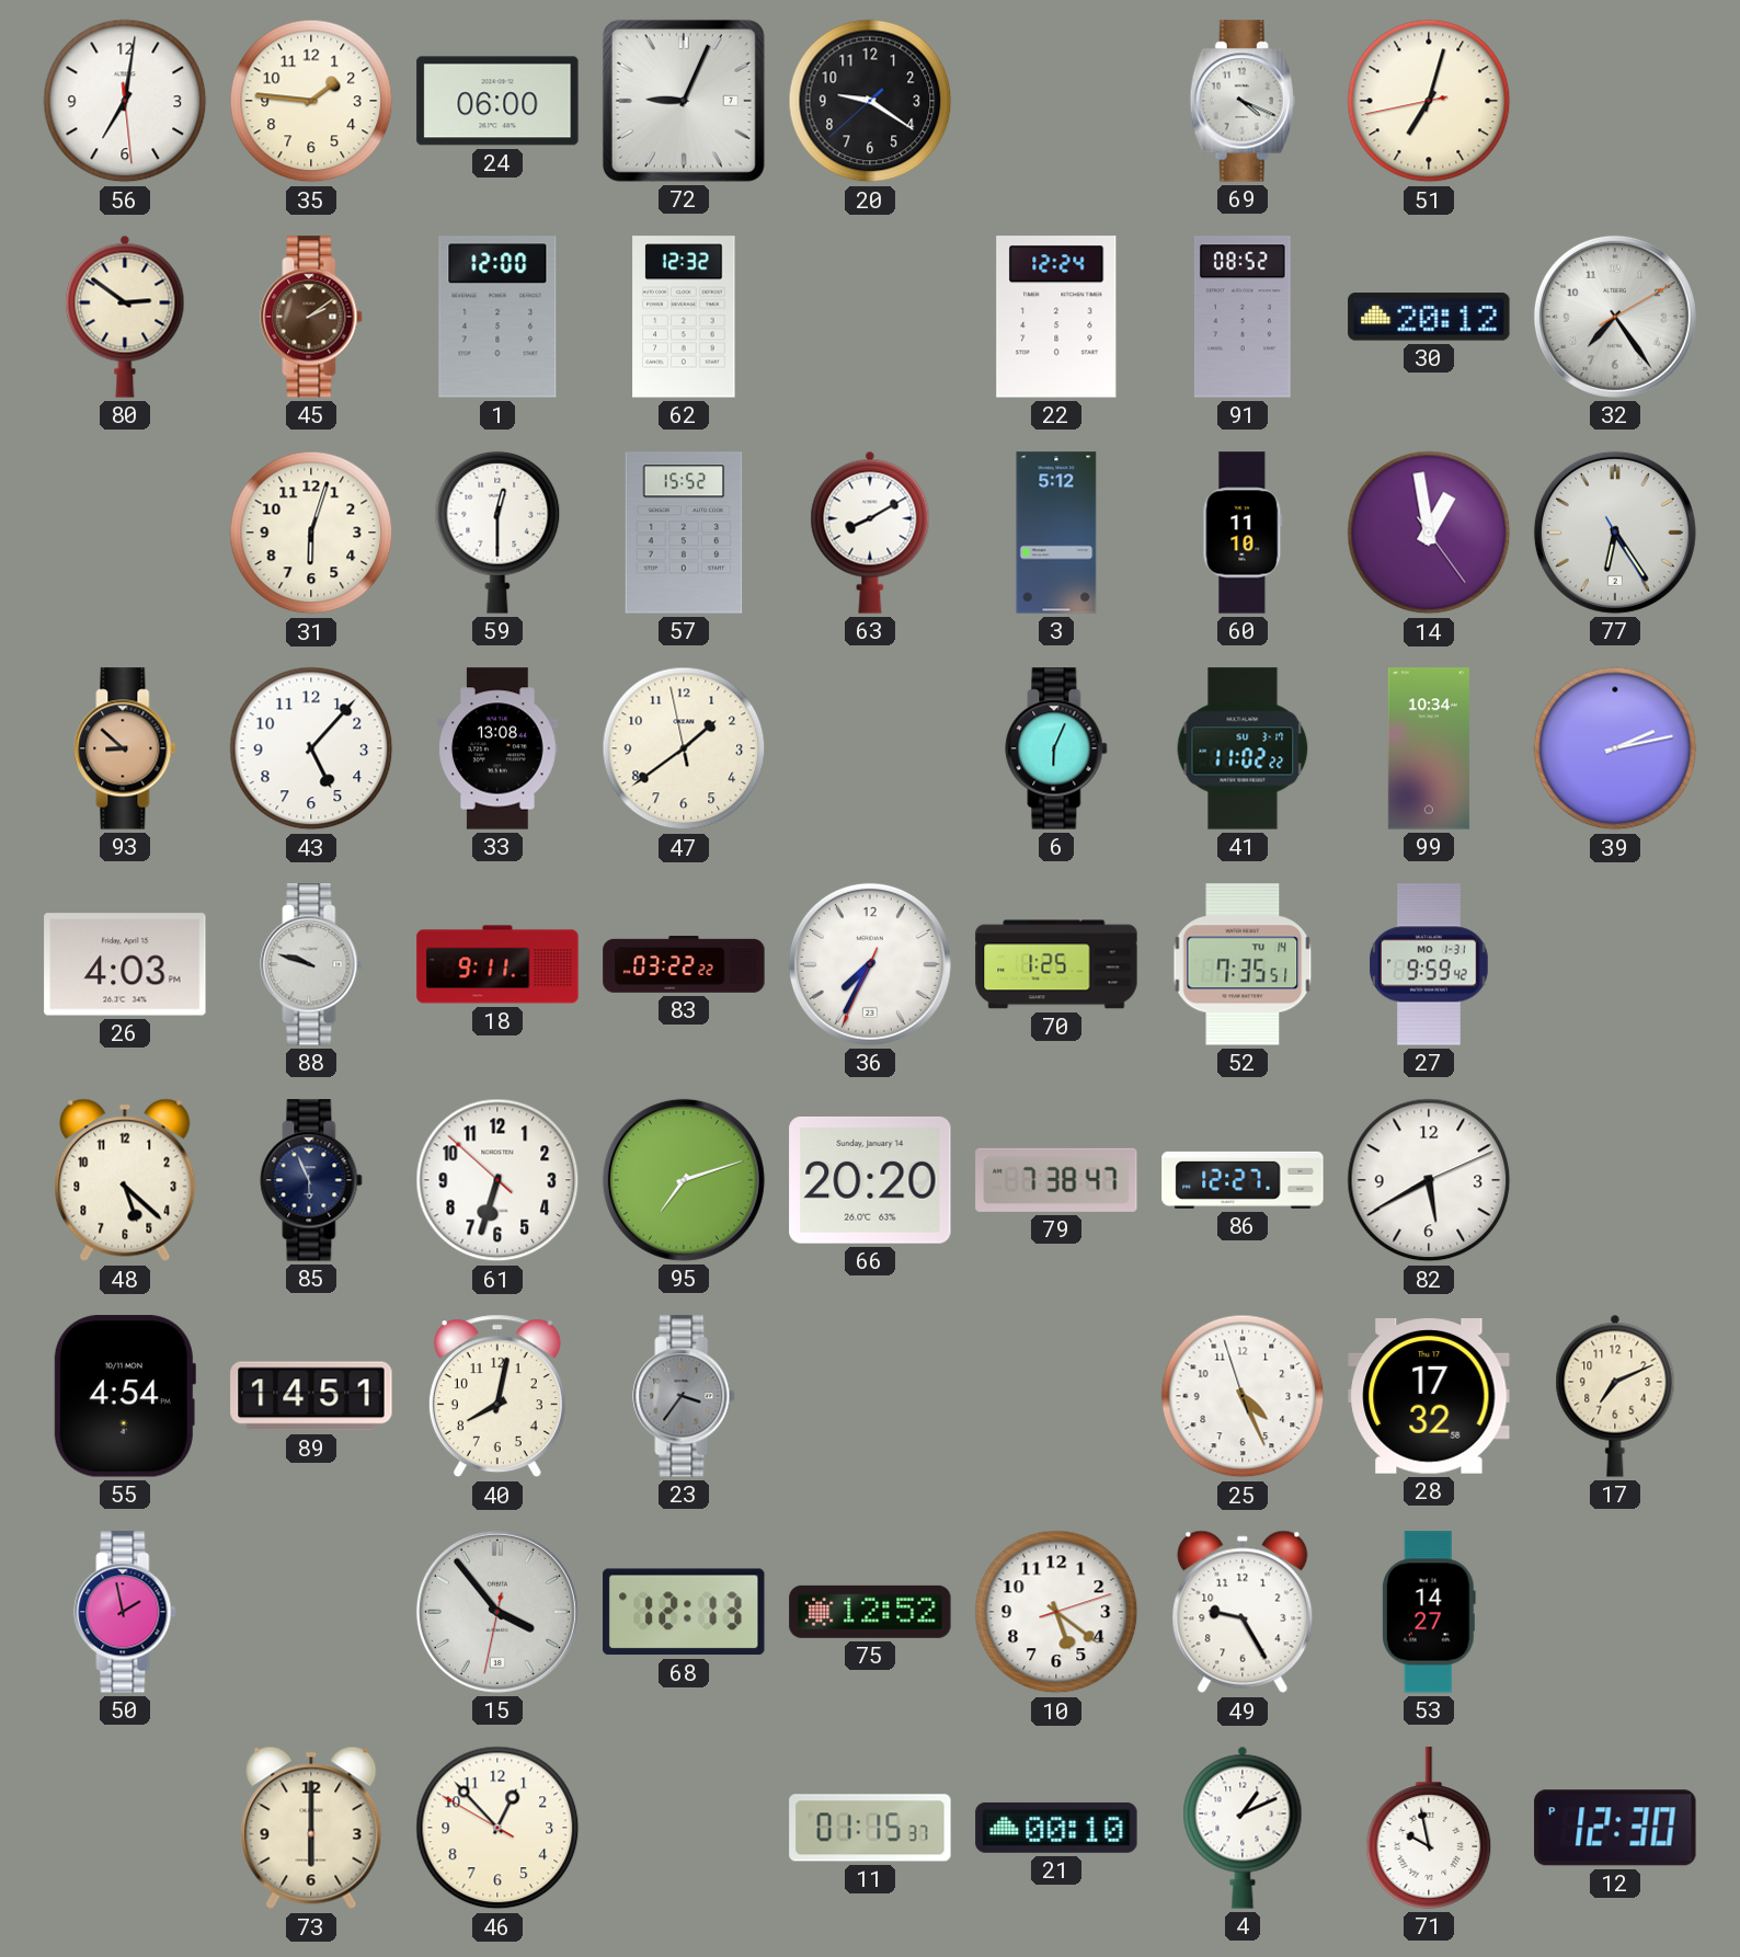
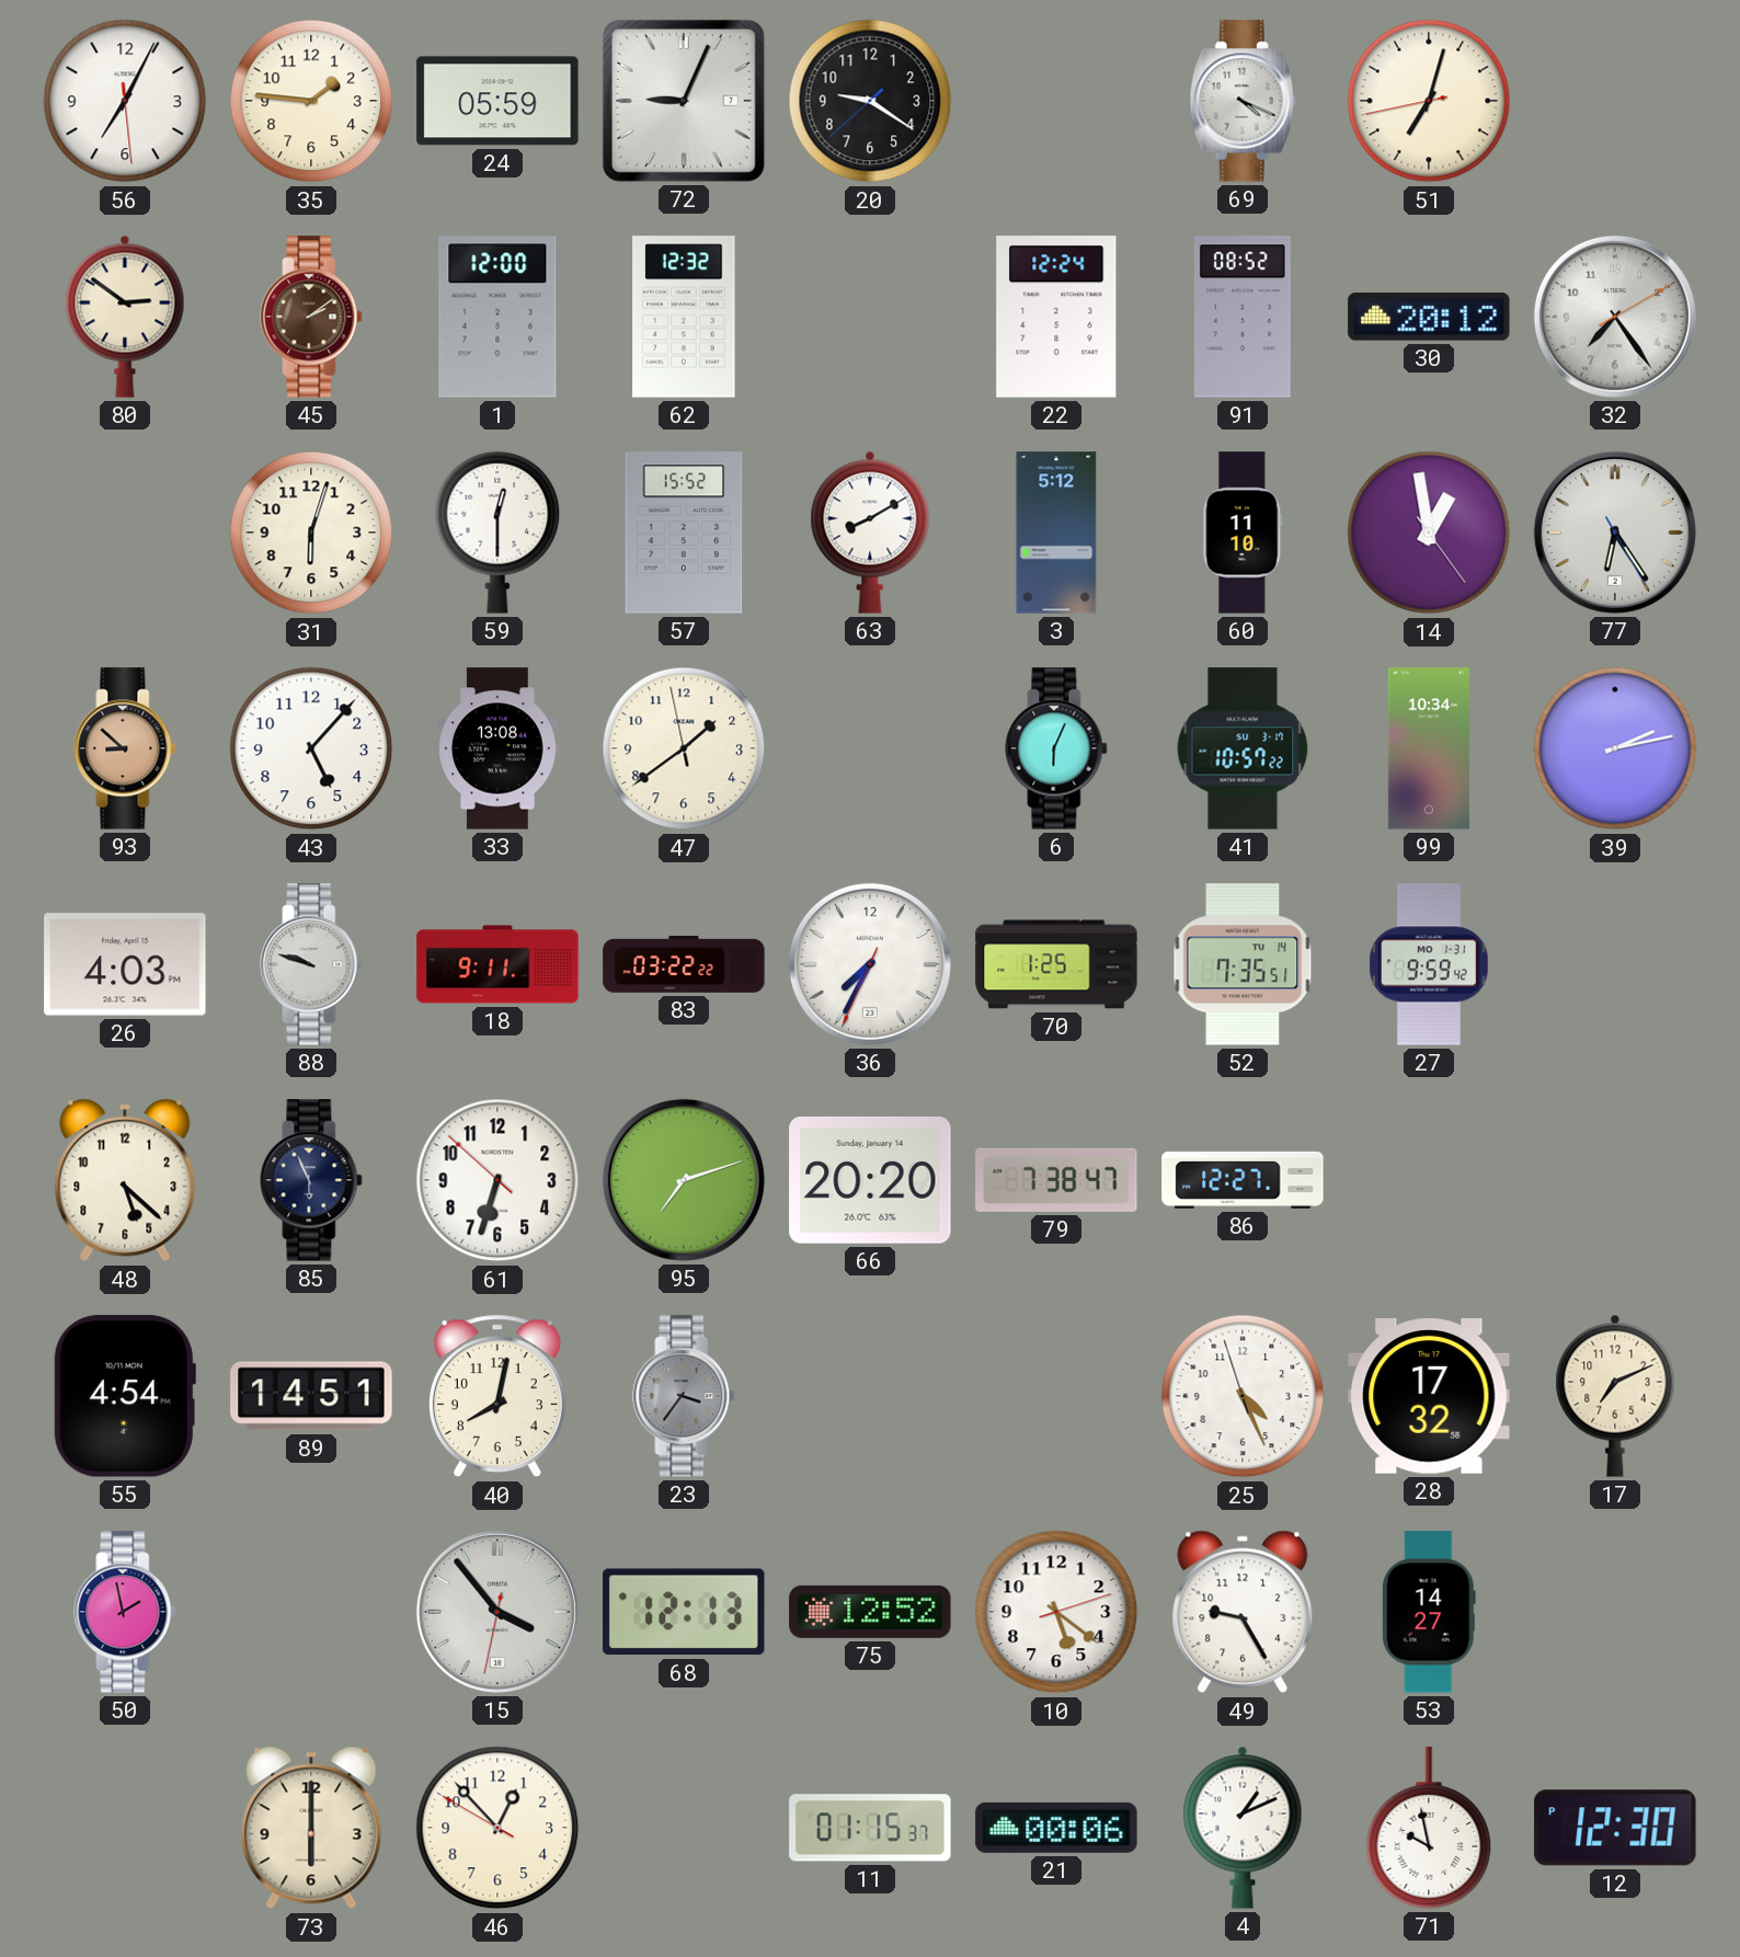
56: 7:01 -> 7:04 (125, 101)
24: 06:00 -> 05:59 (497, 101)
41: 11:02 -> 10:57 (1243, 748)
82: 5:40 -> none (1429, 1180)
21: 00:10 -> 00:06 (1056, 1828)
